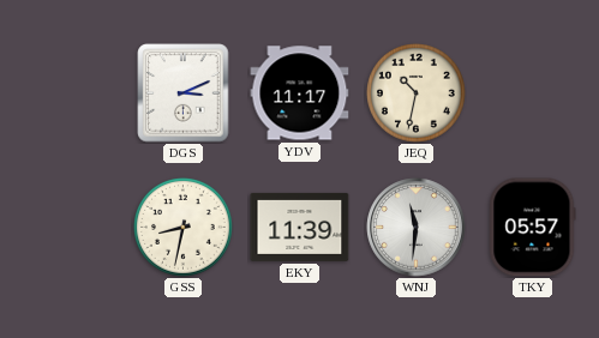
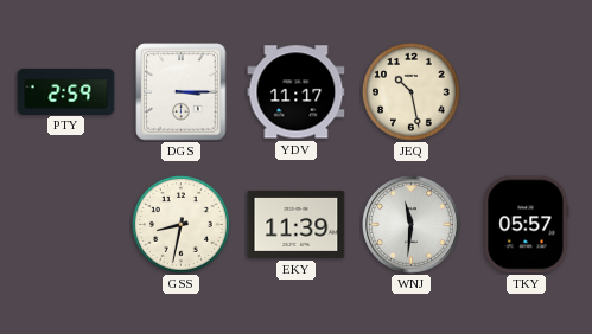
PTY: none -> 2:59 (66, 91)
DGS: 3:11 -> 3:15 (182, 92)
JEQ: 10:32 -> 10:28 (412, 92)
